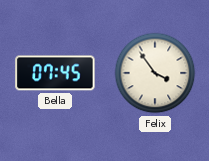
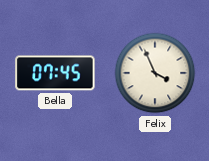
Felix: 3:54 -> 3:56 (155, 73)
